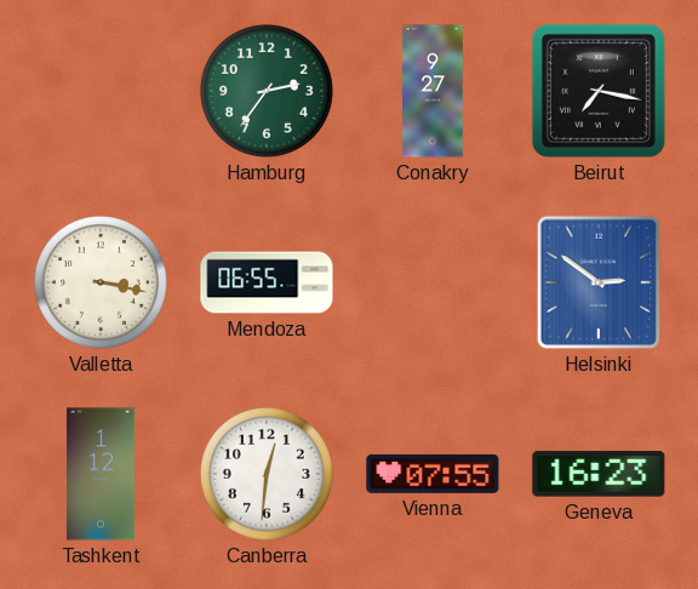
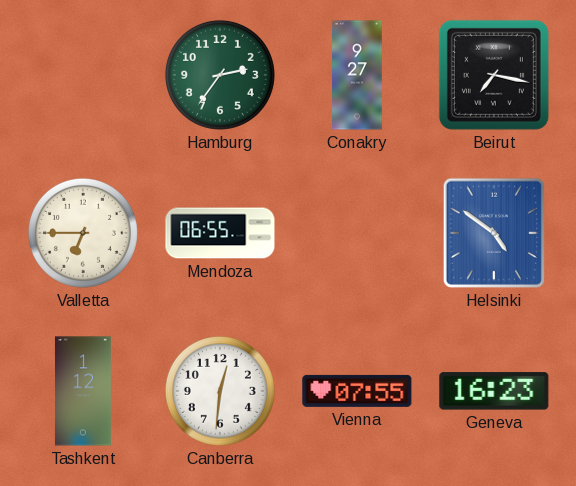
Valletta: 3:17 -> 6:45 (83, 233)
Helsinki: 2:51 -> 4:51 (494, 233)
